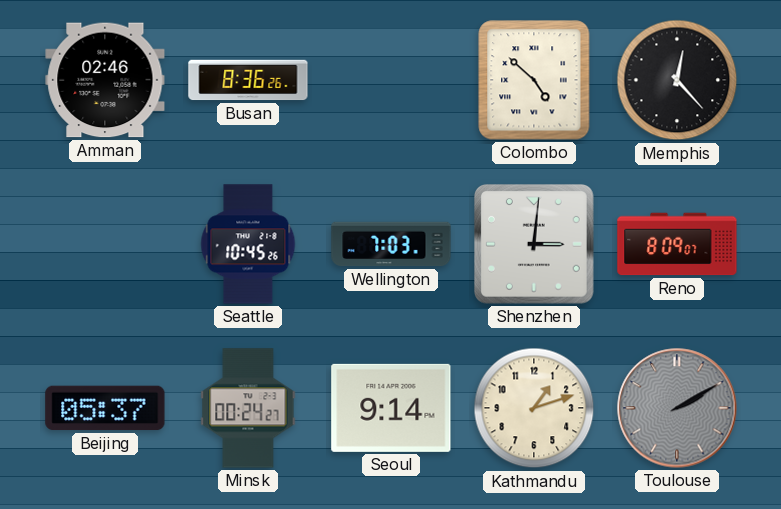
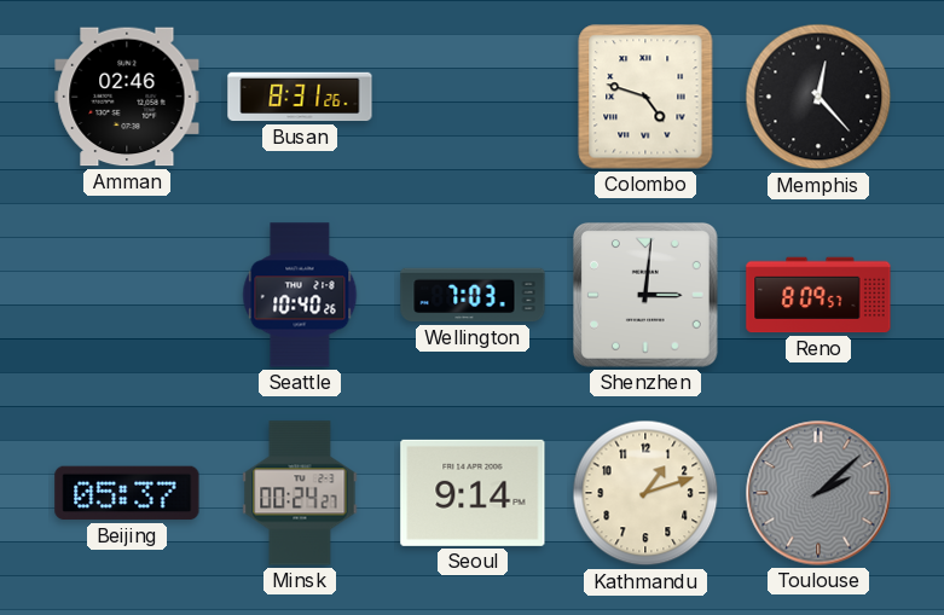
Busan: 8:36 -> 8:31 (300, 97)
Colombo: 4:52 -> 4:48 (645, 97)
Seattle: 10:45 -> 10:40 (300, 295)
Reno: 8:09:07 -> 8:09:57 (818, 295)
Toulouse: 2:10 -> 2:08 (818, 493)
